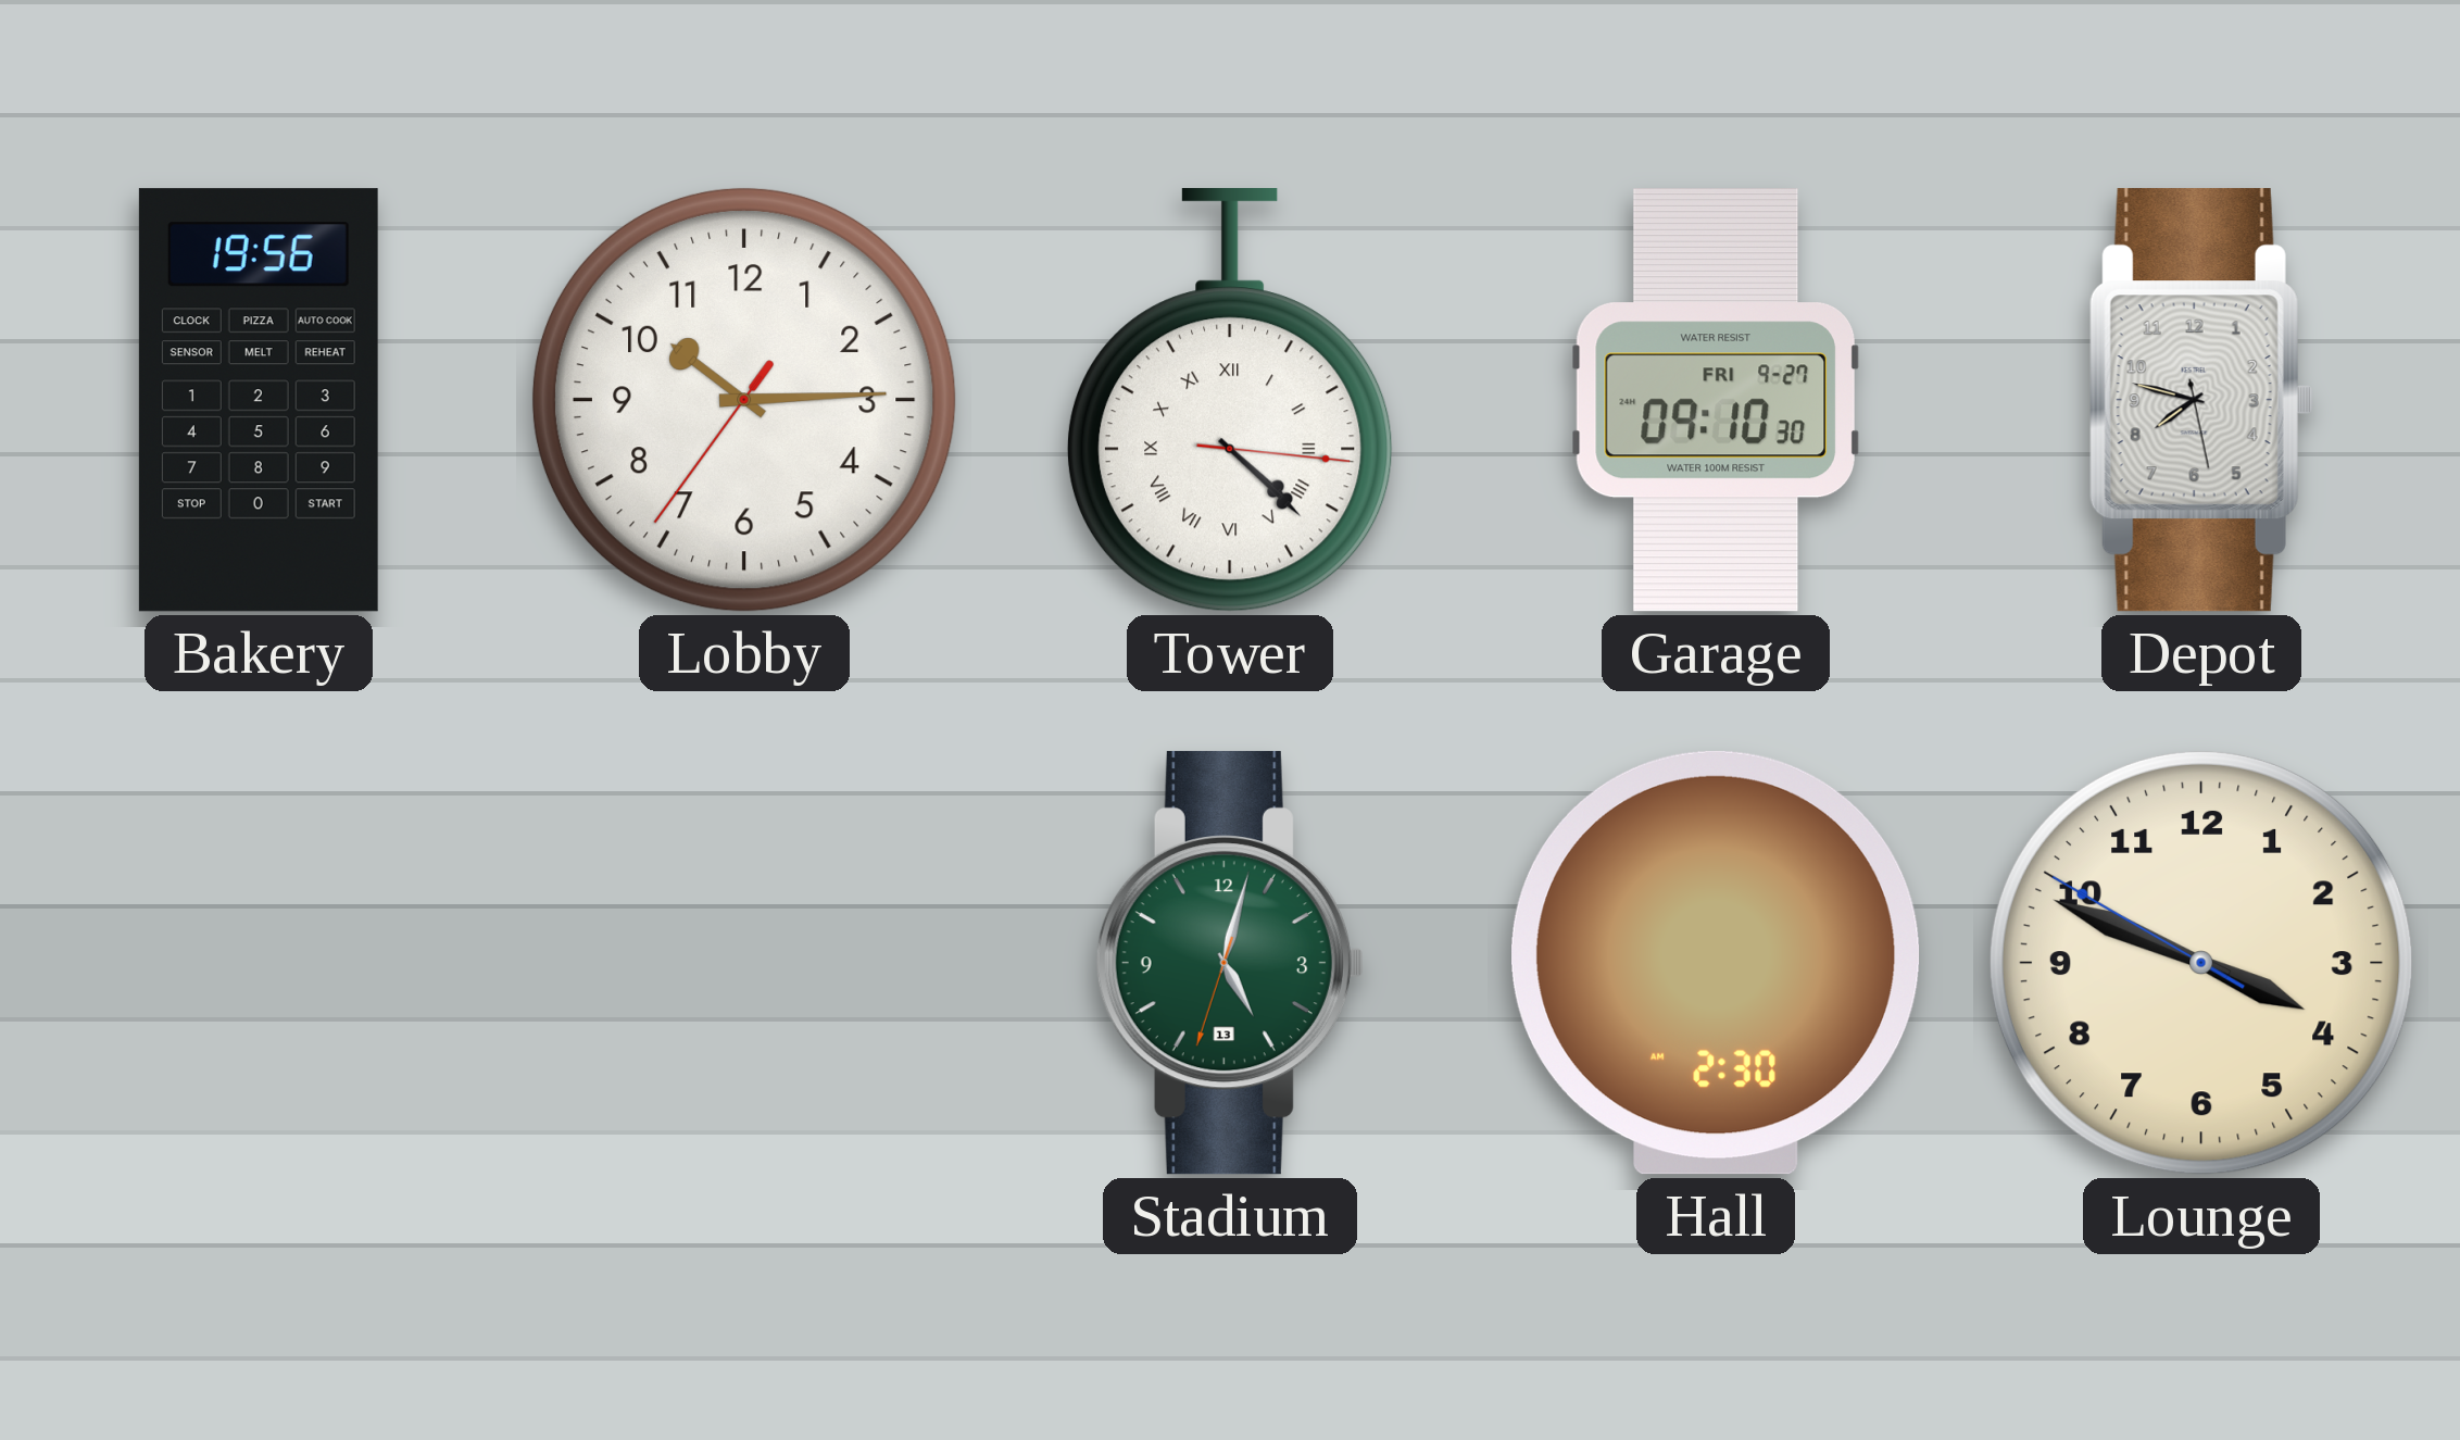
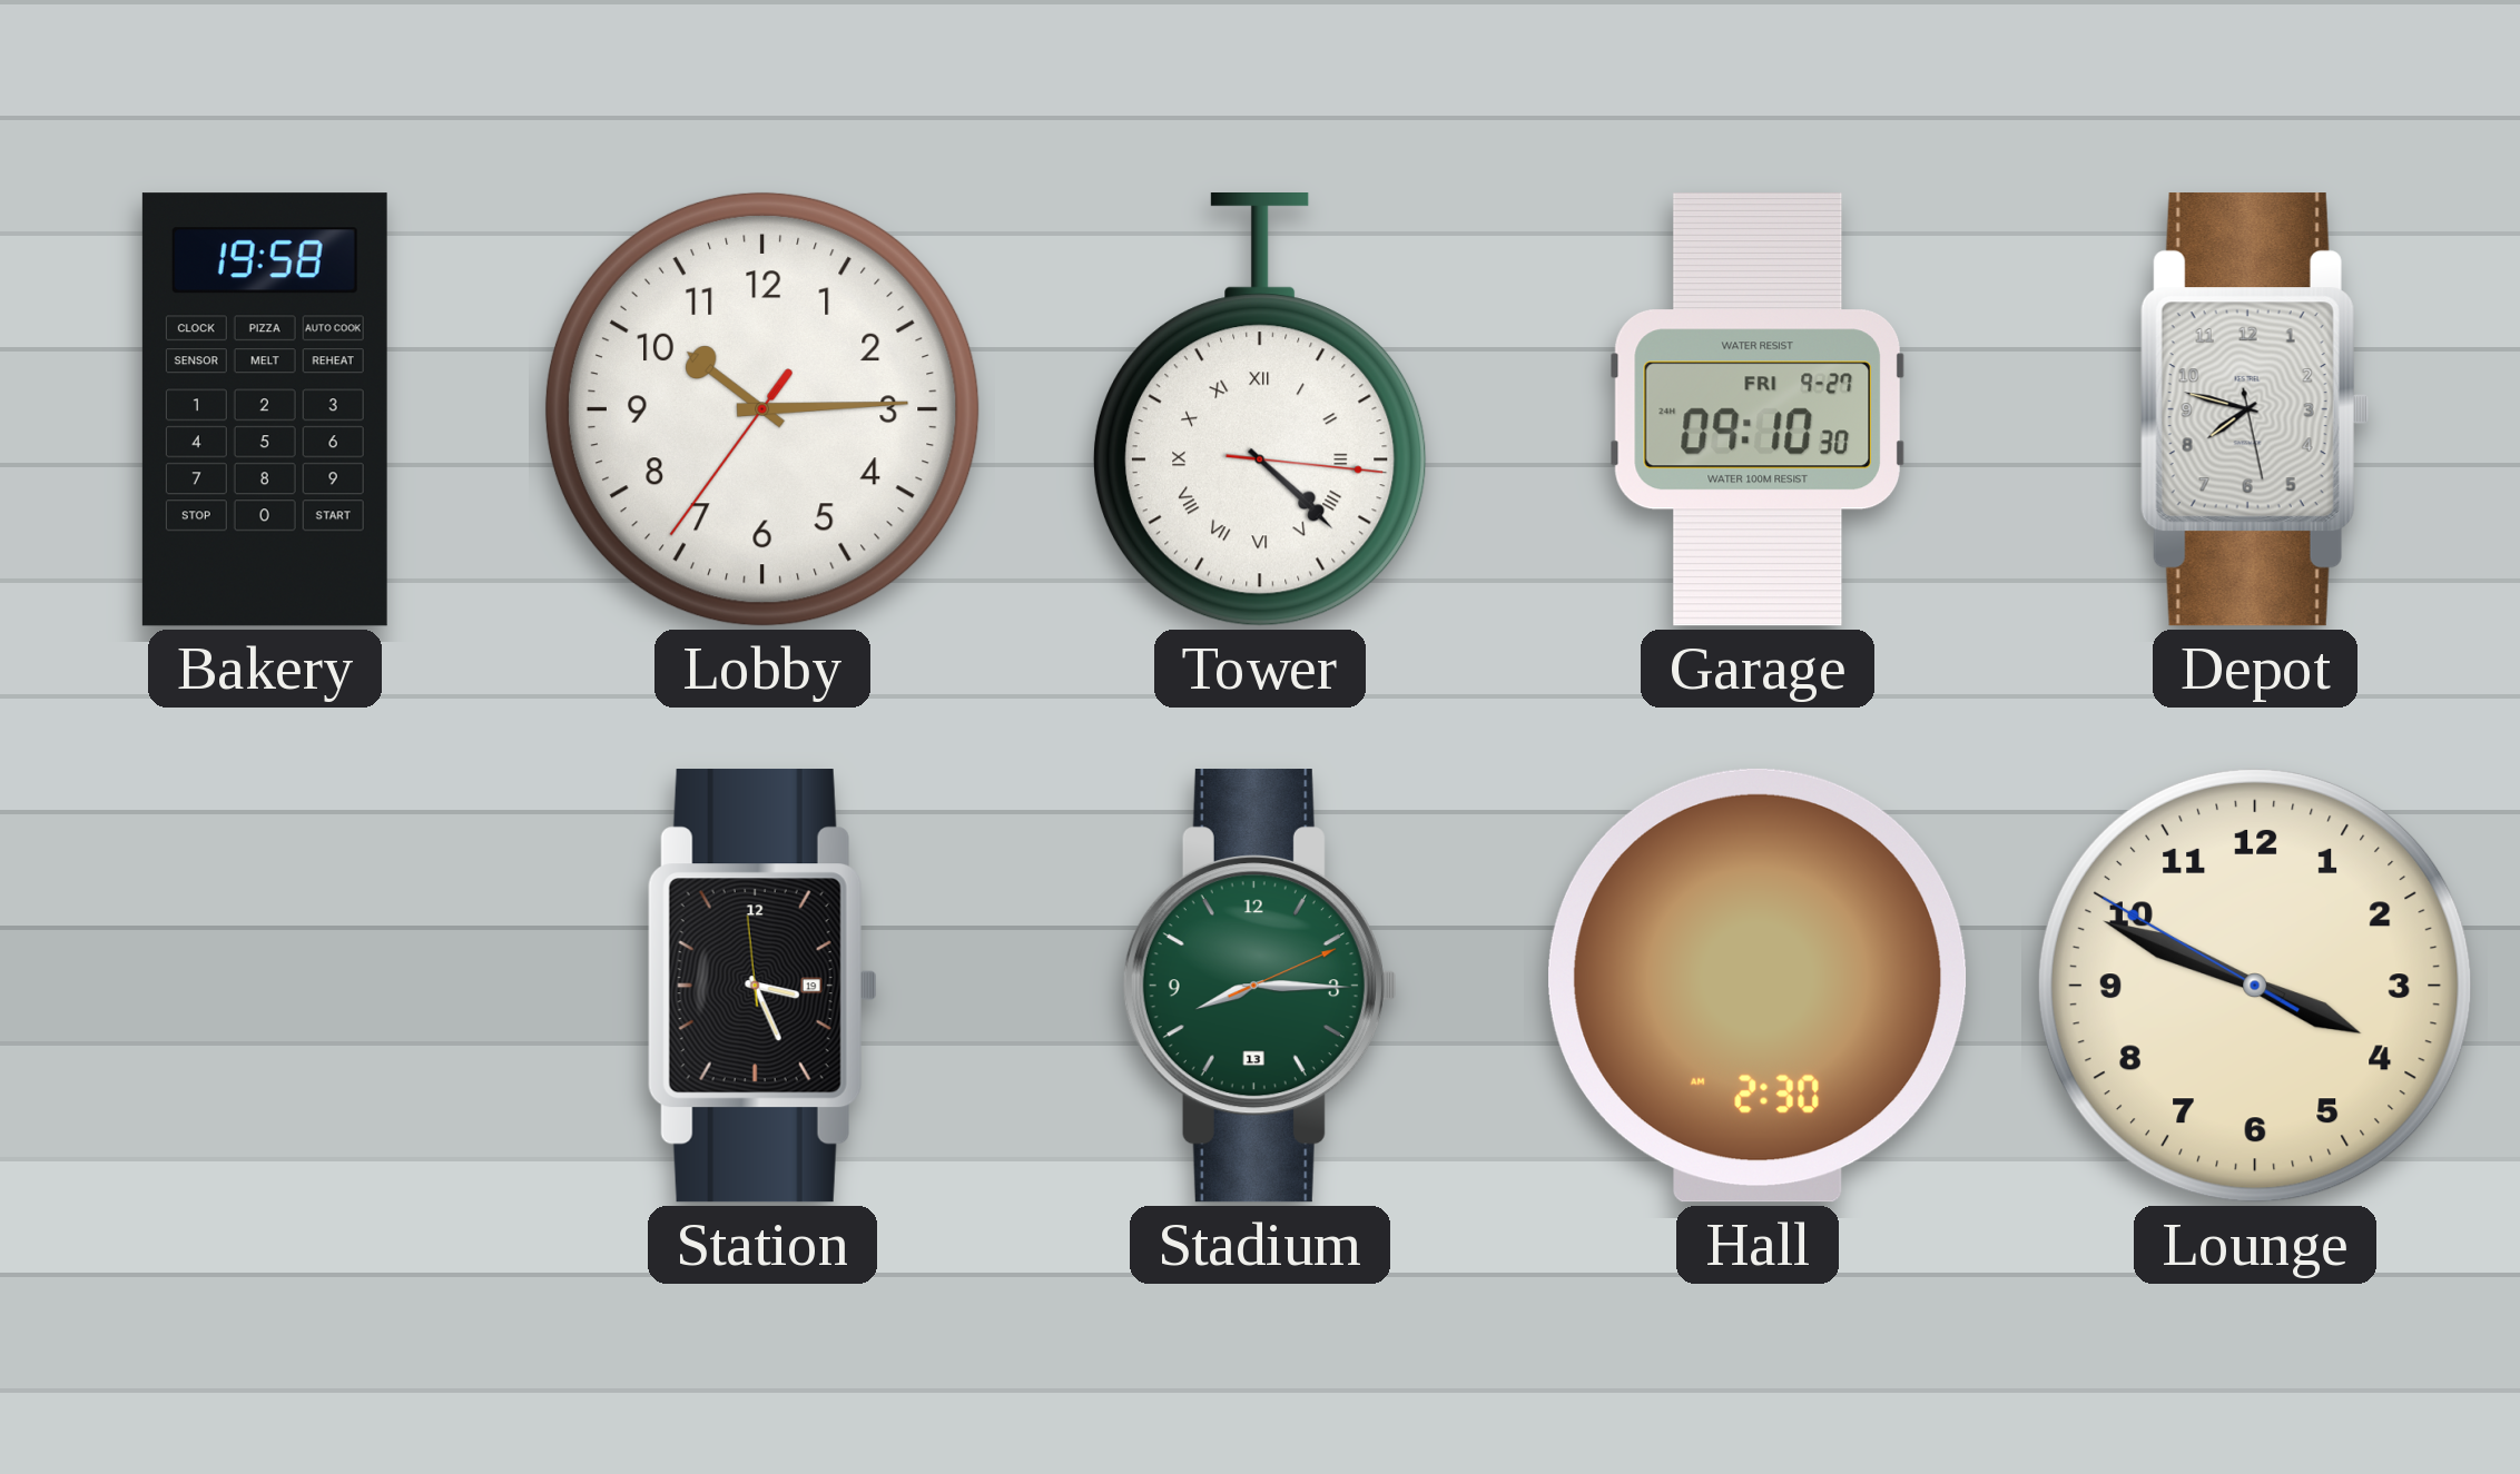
Bakery: 19:56 -> 19:58 (265, 409)
Station: none -> 3:25 (762, 986)
Stadium: 5:02 -> 8:15 (1260, 986)
